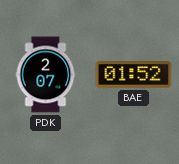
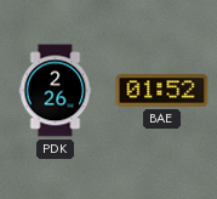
PDK: 2:07 -> 2:26 (56, 91)
